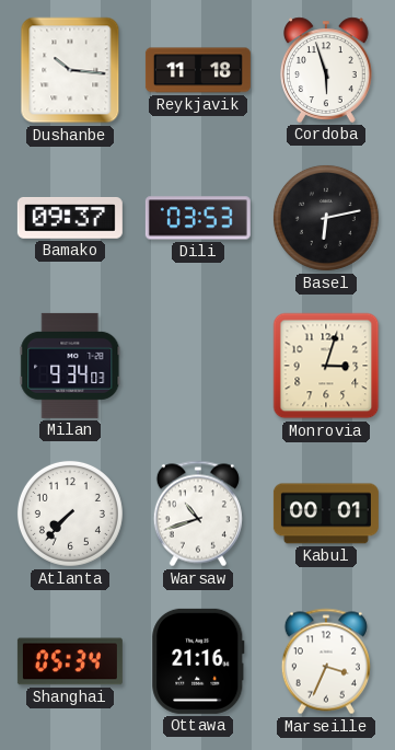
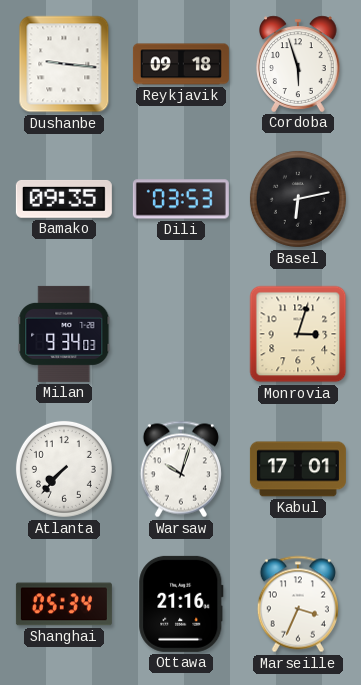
Dushanbe: 10:16 -> 9:16 (64, 64)
Reykjavik: 11:18 -> 09:18 (181, 64)
Bamako: 09:37 -> 09:35 (64, 199)
Warsaw: 10:42 -> 10:03 (181, 469)
Kabul: 00:01 -> 17:01 (298, 469)
